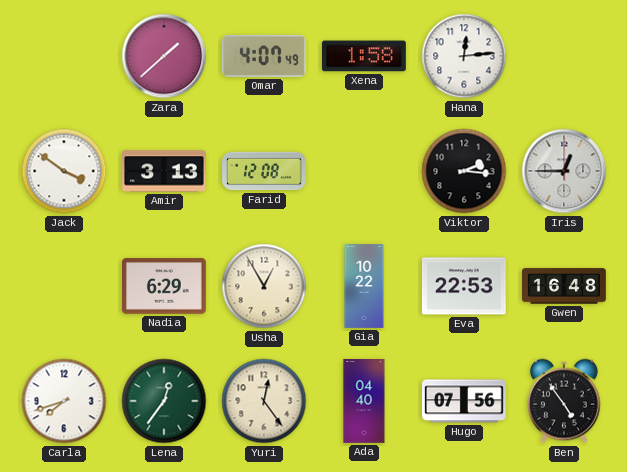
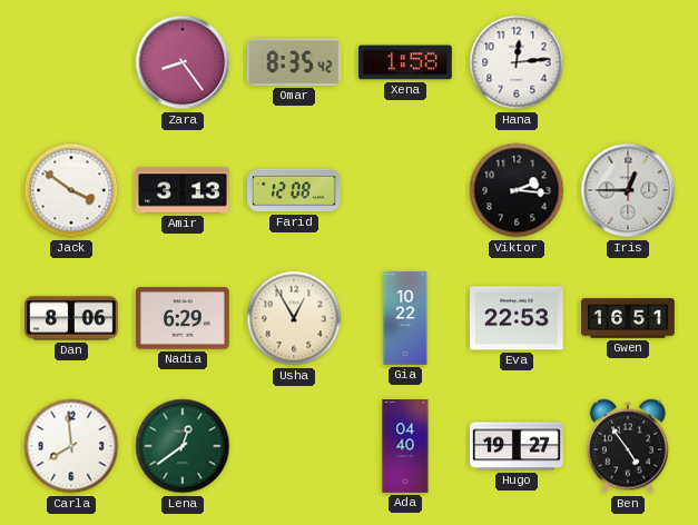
Zara: 1:38 -> 8:24 (183, 62)
Omar: 4:07 -> 8:35 (294, 62)
Dan: none -> 8:06 (72, 318)
Gwen: 16:48 -> 16:51 (629, 318)
Carla: 7:42 -> 7:59 (71, 446)
Lena: 12:36 -> 12:39 (183, 446)
Yuri: 12:24 -> none (264, 401)
Hugo: 07:56 -> 19:27 (518, 446)
